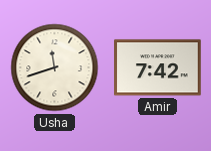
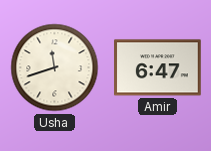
Amir: 7:42 -> 6:47 (158, 68)
